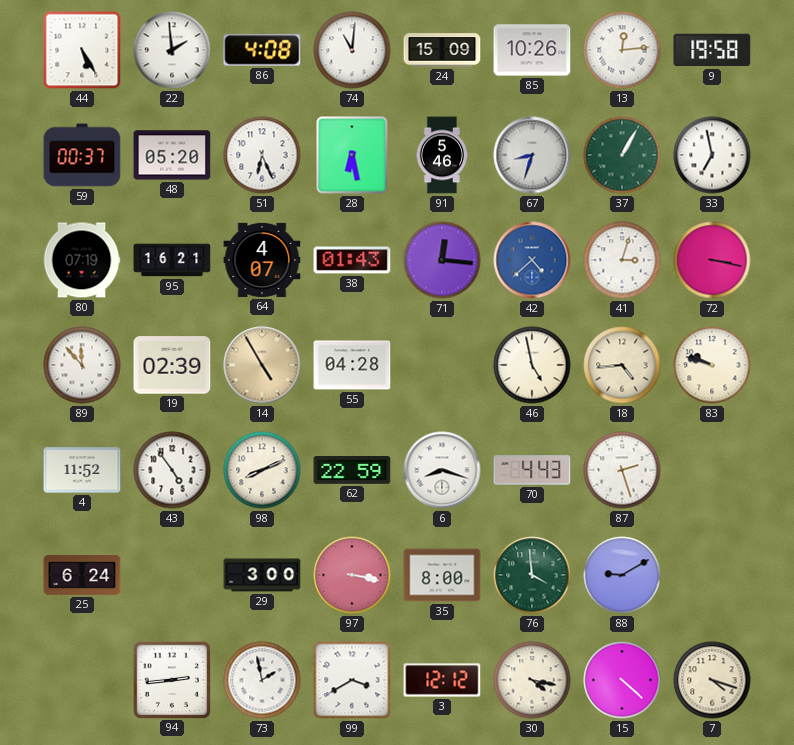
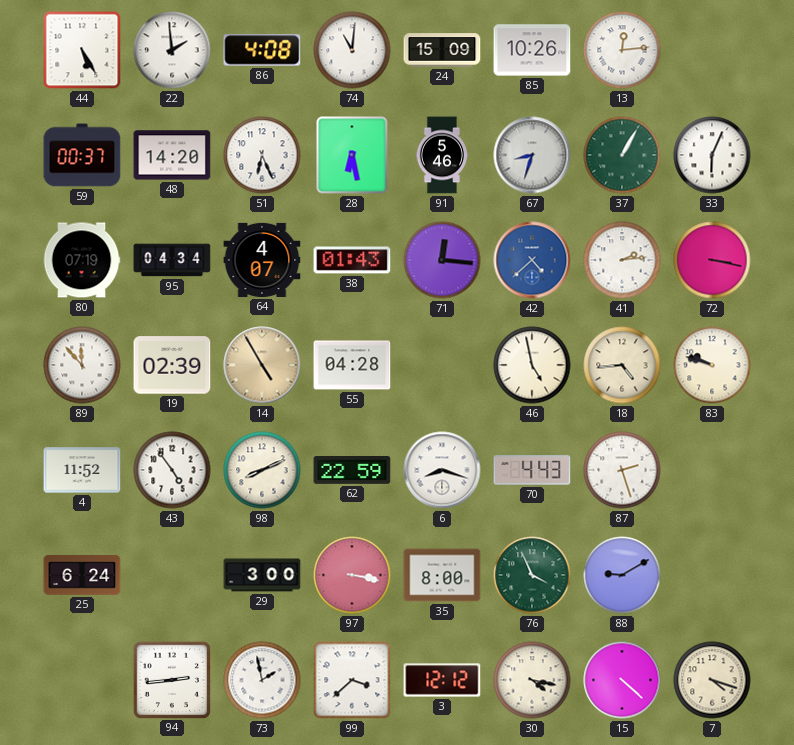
9: 19:58 -> none (712, 50)
48: 05:20 -> 14:20 (172, 155)
33: 6:58 -> 6:04 (712, 155)
95: 16:21 -> 04:34 (172, 260)
41: 3:03 -> 2:14 (622, 260)
76: 3:59 -> 3:56 (532, 575)
99: 3:40 -> 3:38 (352, 680)
